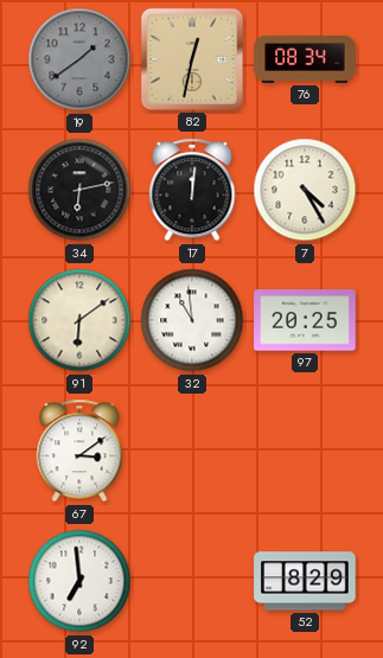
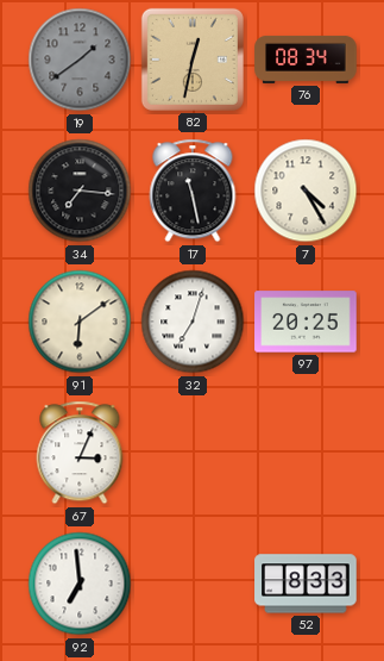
34: 6:13 -> 7:16 (80, 191)
17: 12:01 -> 11:28 (193, 191)
32: 10:59 -> 7:03 (193, 322)
67: 3:09 -> 3:04 (80, 453)
52: 8:29 -> 8:33 (306, 584)
